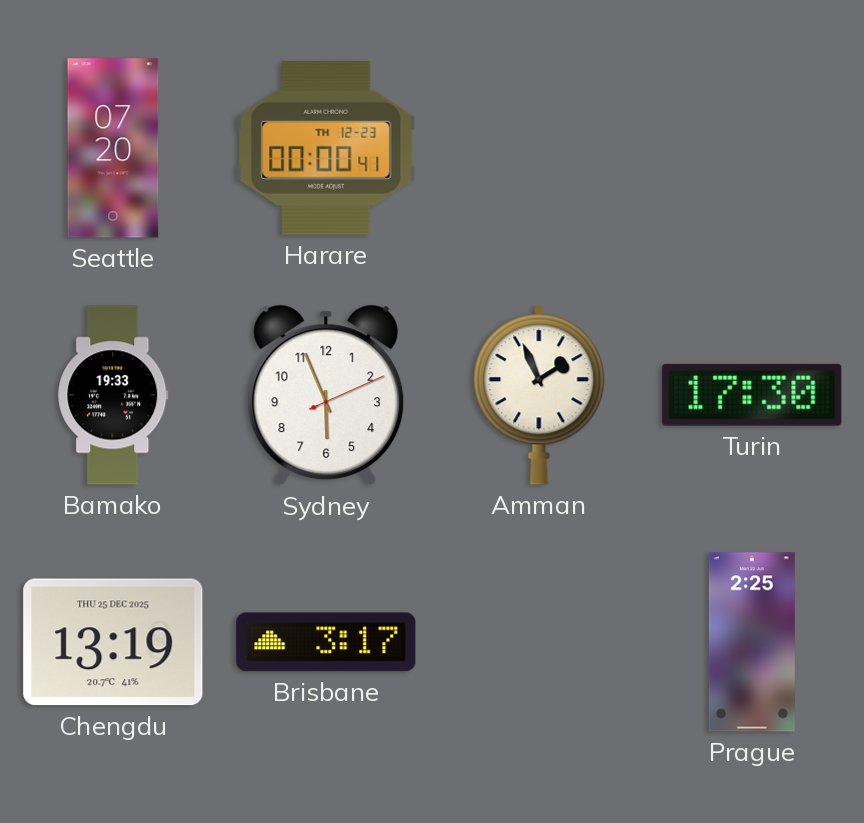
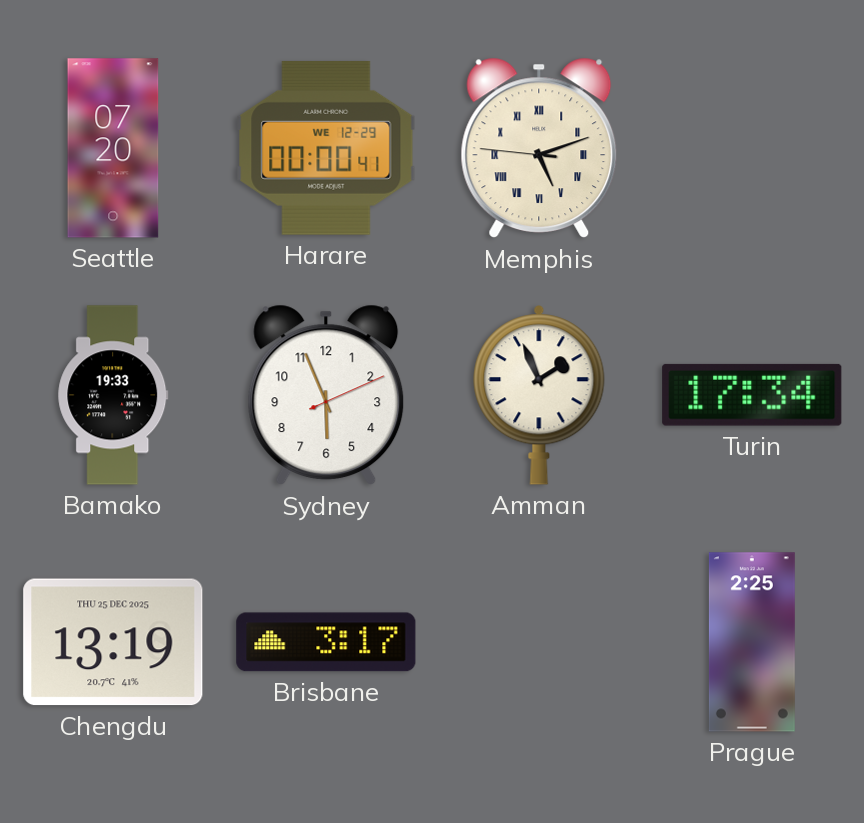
Harare date: TH 12-23 -> WE 12-29 (326, 148)
Memphis: none -> 5:11 (539, 148)
Turin: 17:30 -> 17:34 (752, 395)
